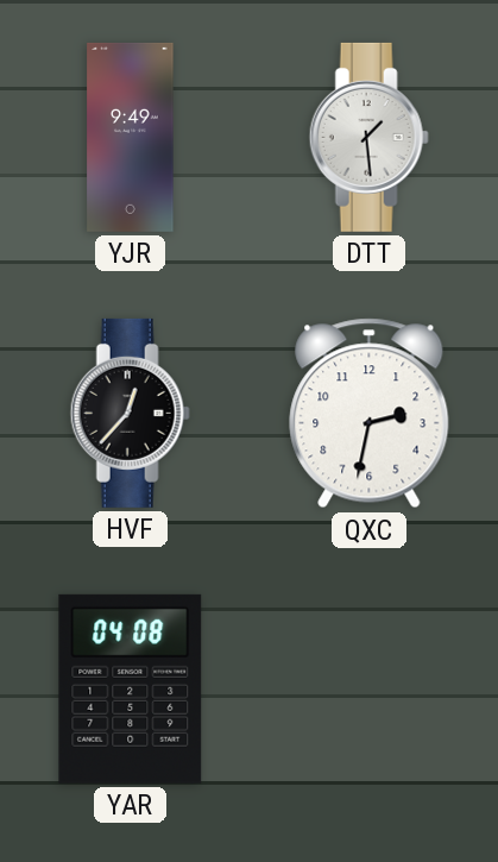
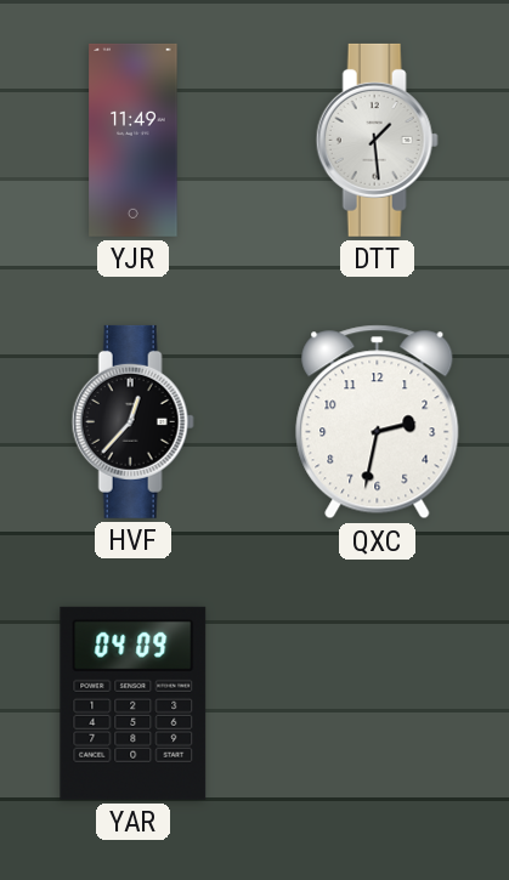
YJR: 9:49 -> 11:49 (134, 140)
YAR: 04:08 -> 04:09 (134, 703)
